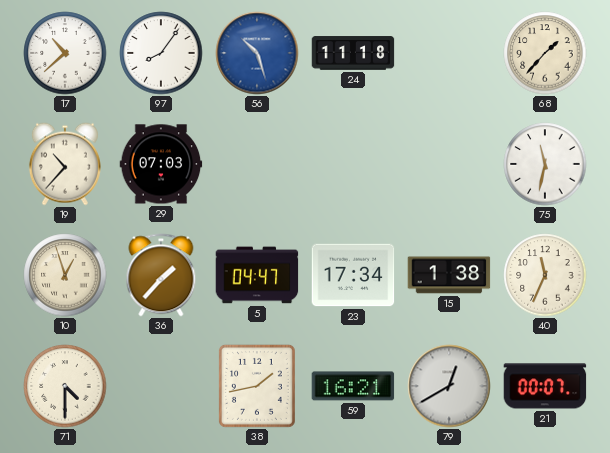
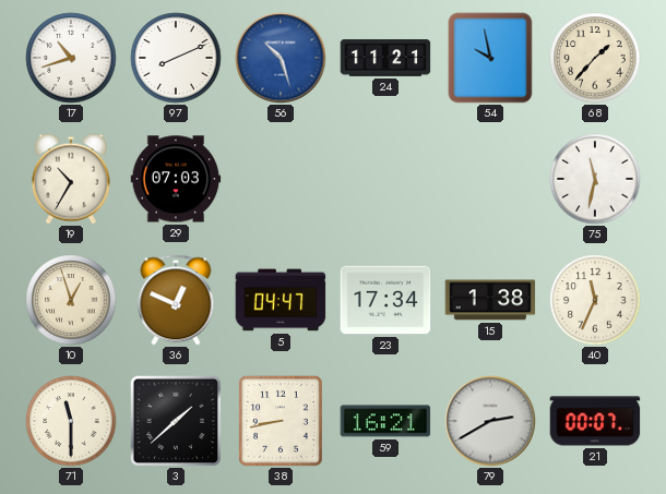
17: 10:38 -> 10:42 (71, 58)
97: 8:06 -> 8:11 (176, 58)
24: 11:18 -> 11:21 (385, 58)
54: none -> 9:58 (490, 58)
19: 10:37 -> 10:35 (71, 179)
36: 1:37 -> 12:49 (176, 300)
71: 4:30 -> 11:30 (71, 421)
3: none -> 1:38 (176, 421)
38: 1:43 -> 8:43 (281, 421)
79: 12:40 -> 2:40 (490, 421)
